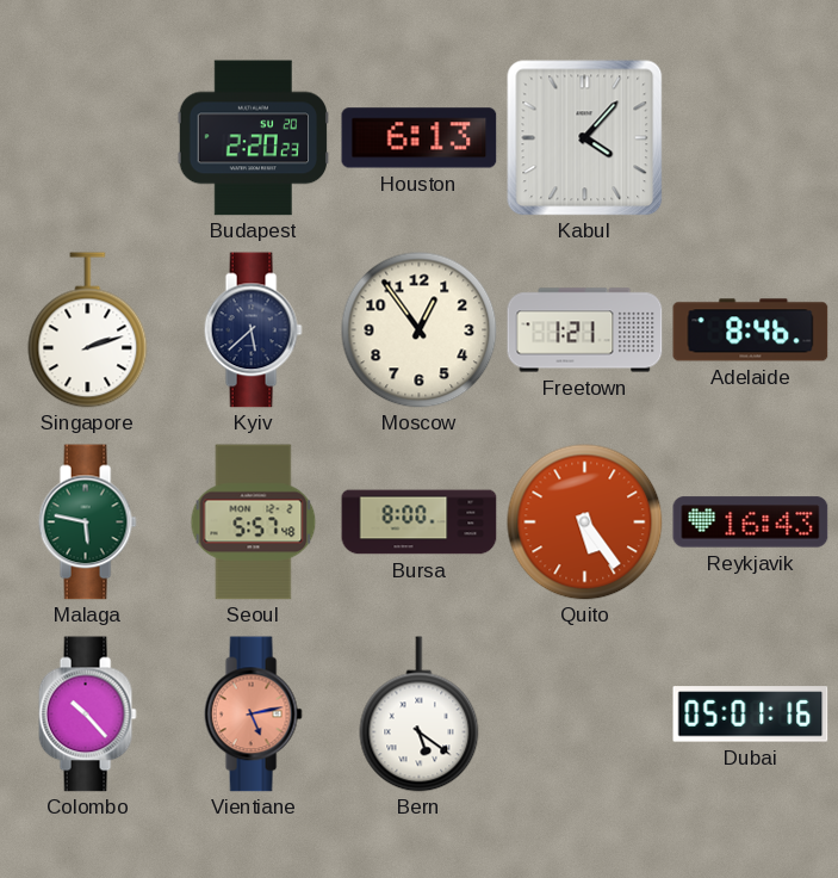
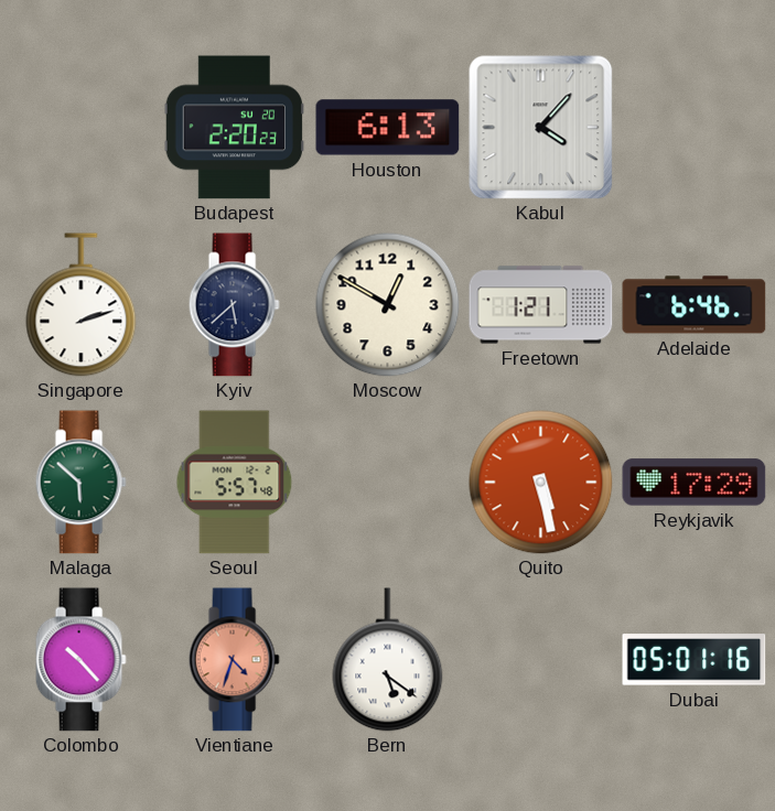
Moscow: 12:54 -> 12:50 (388, 305)
Adelaide: 8:46 -> 6:46 (695, 305)
Malaga: 5:47 -> 5:52 (80, 483)
Bursa: 8:00 -> none (420, 523)
Quito: 5:24 -> 5:28 (541, 483)
Reykjavik: 16:43 -> 17:29 (695, 483)
Vientiane: 5:13 -> 4:33 (234, 660)
